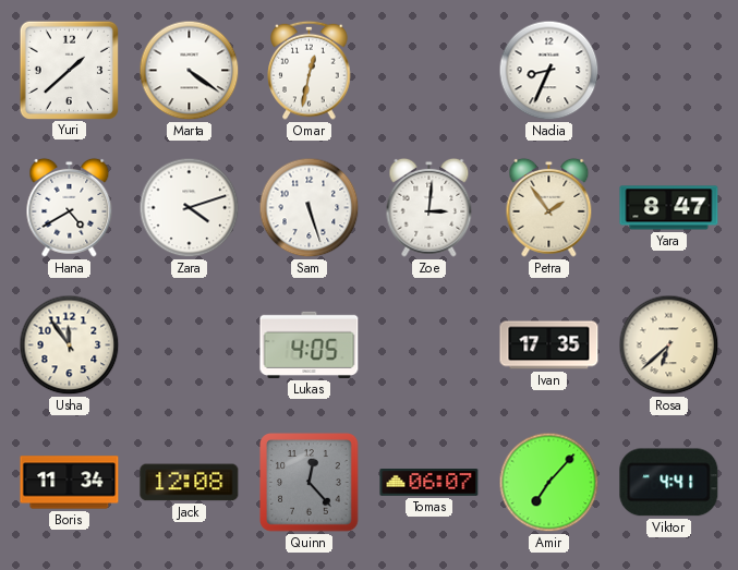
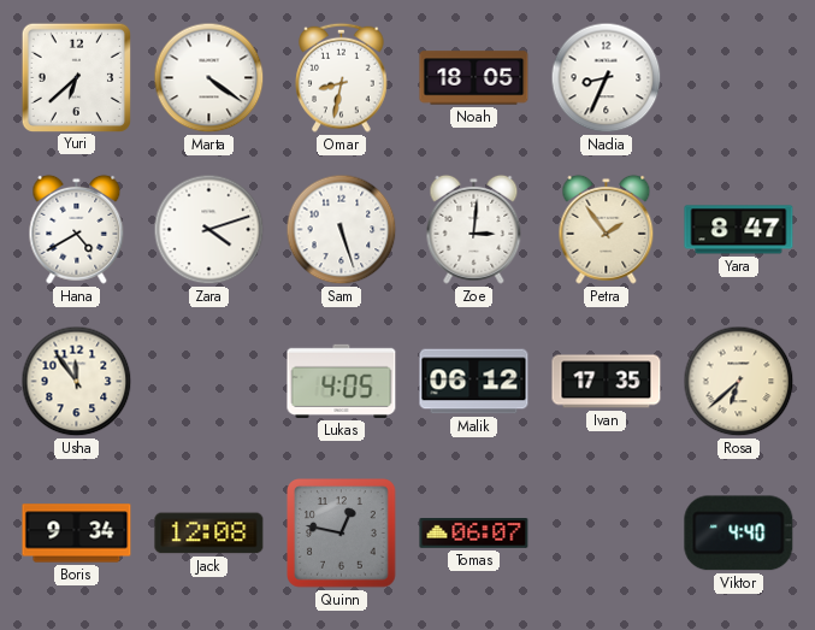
Yuri: 1:38 -> 6:38 (76, 77)
Omar: 12:32 -> 8:32 (342, 77)
Noah: none -> 18:05 (474, 78)
Malik: none -> 06:12 (474, 382)
Boris: 11:34 -> 9:34 (77, 534)
Quinn: 12:23 -> 12:47 (342, 534)
Amir: 7:07 -> none (549, 483)
Viktor: 4:41 -> 4:40 (739, 534)
